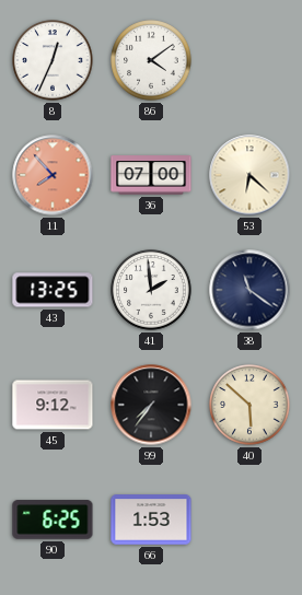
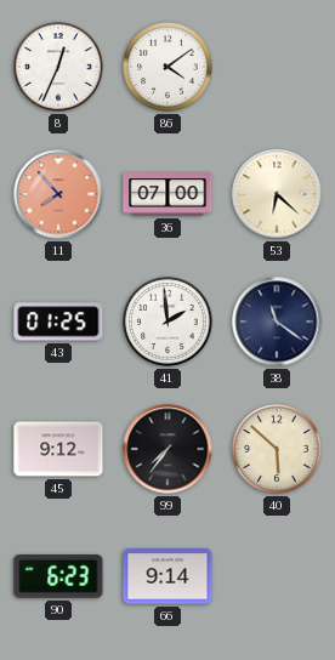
43: 13:25 -> 01:25 (58, 322)
90: 6:25 -> 6:23 (58, 576)
66: 1:53 -> 9:14 (167, 576)
